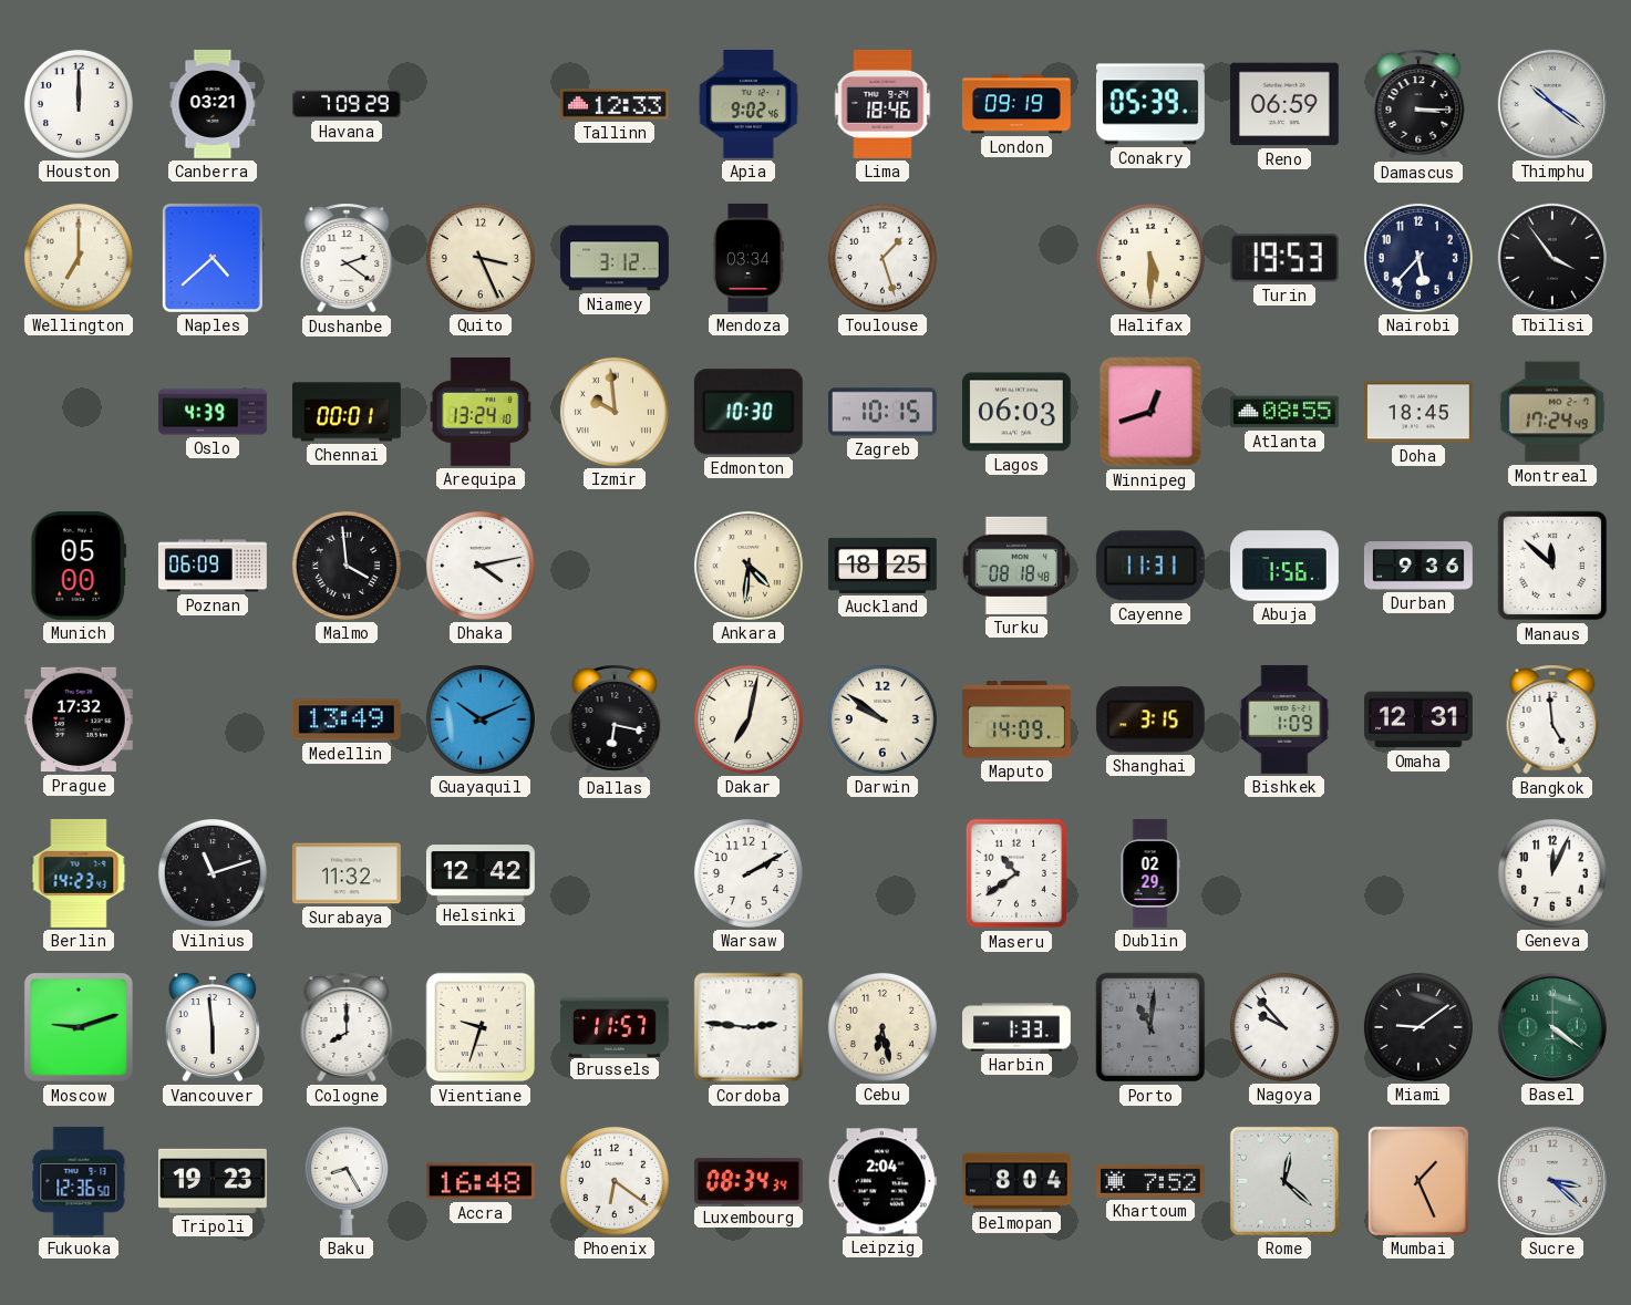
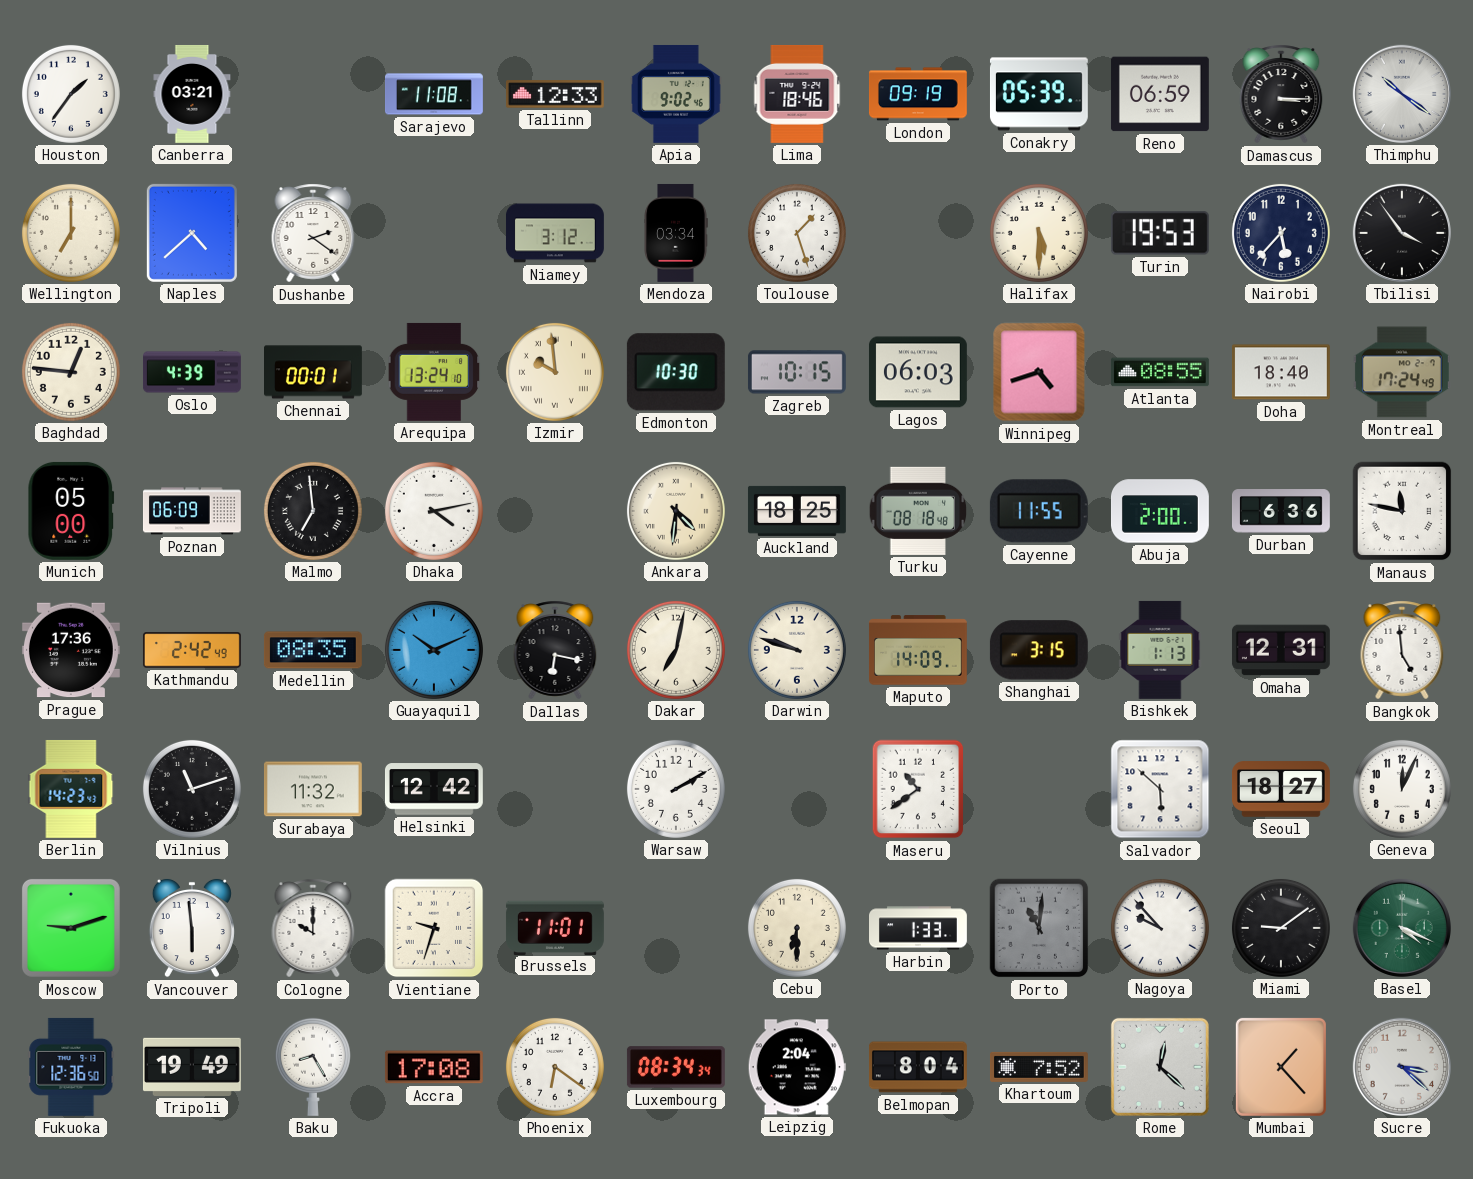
Houston: 12:00 -> 1:36 (71, 94)
Havana: 7:09 -> none (347, 104)
Sarajevo: none -> 11:08 (435, 94)
Quito: 3:26 -> none (481, 258)
Baghdad: none -> 12:46 (71, 372)
Winnipeg: 12:42 -> 4:42 (1039, 372)
Doha: 18:45 -> 18:40 (1281, 372)
Malmo: 3:59 -> 6:59 (313, 511)
Cayenne: 11:31 -> 11:55 (1039, 511)
Abuja: 1:56 -> 2:00 (1160, 511)
Durban: 9:36 -> 6:36 (1281, 511)
Manaus: 11:52 -> 11:47 (1402, 511)
Prague: 17:32 -> 17:36 (71, 650)
Kathmandu: none -> 2:42 (192, 650)
Medellin: 13:49 -> 08:35 (313, 650)
Darwin: 9:51 -> 9:48 (797, 650)
Bishkek: 1:09 -> 1:13 (1160, 650)
Dublin: 02:29 -> none (1150, 874)
Salvador: none -> 5:52 (1160, 789)
Seoul: none -> 18:27 (1281, 789)
Cologne: 8:00 -> 10:00 (313, 928)
Brussels: 11:57 -> 11:01 (555, 927)
Cordoba: 2:46 -> none (749, 1027)
Cebu: 6:28 -> 6:30 (797, 928)
Basel: 4:21 -> 4:19 (1402, 928)
Tripoli: 19:23 -> 19:49 (192, 1067)
Accra: 16:48 -> 17:08 (434, 1067)
Mumbai: 1:26 -> 1:23 (1281, 1067)
